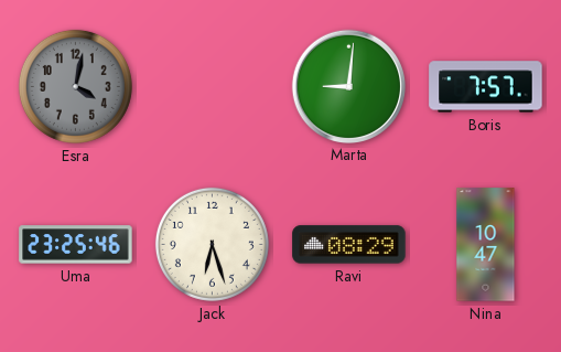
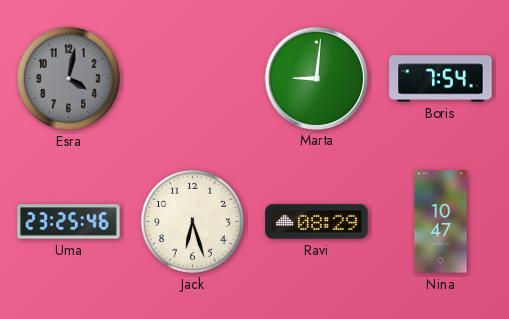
Boris: 7:57 -> 7:54 (441, 79)
